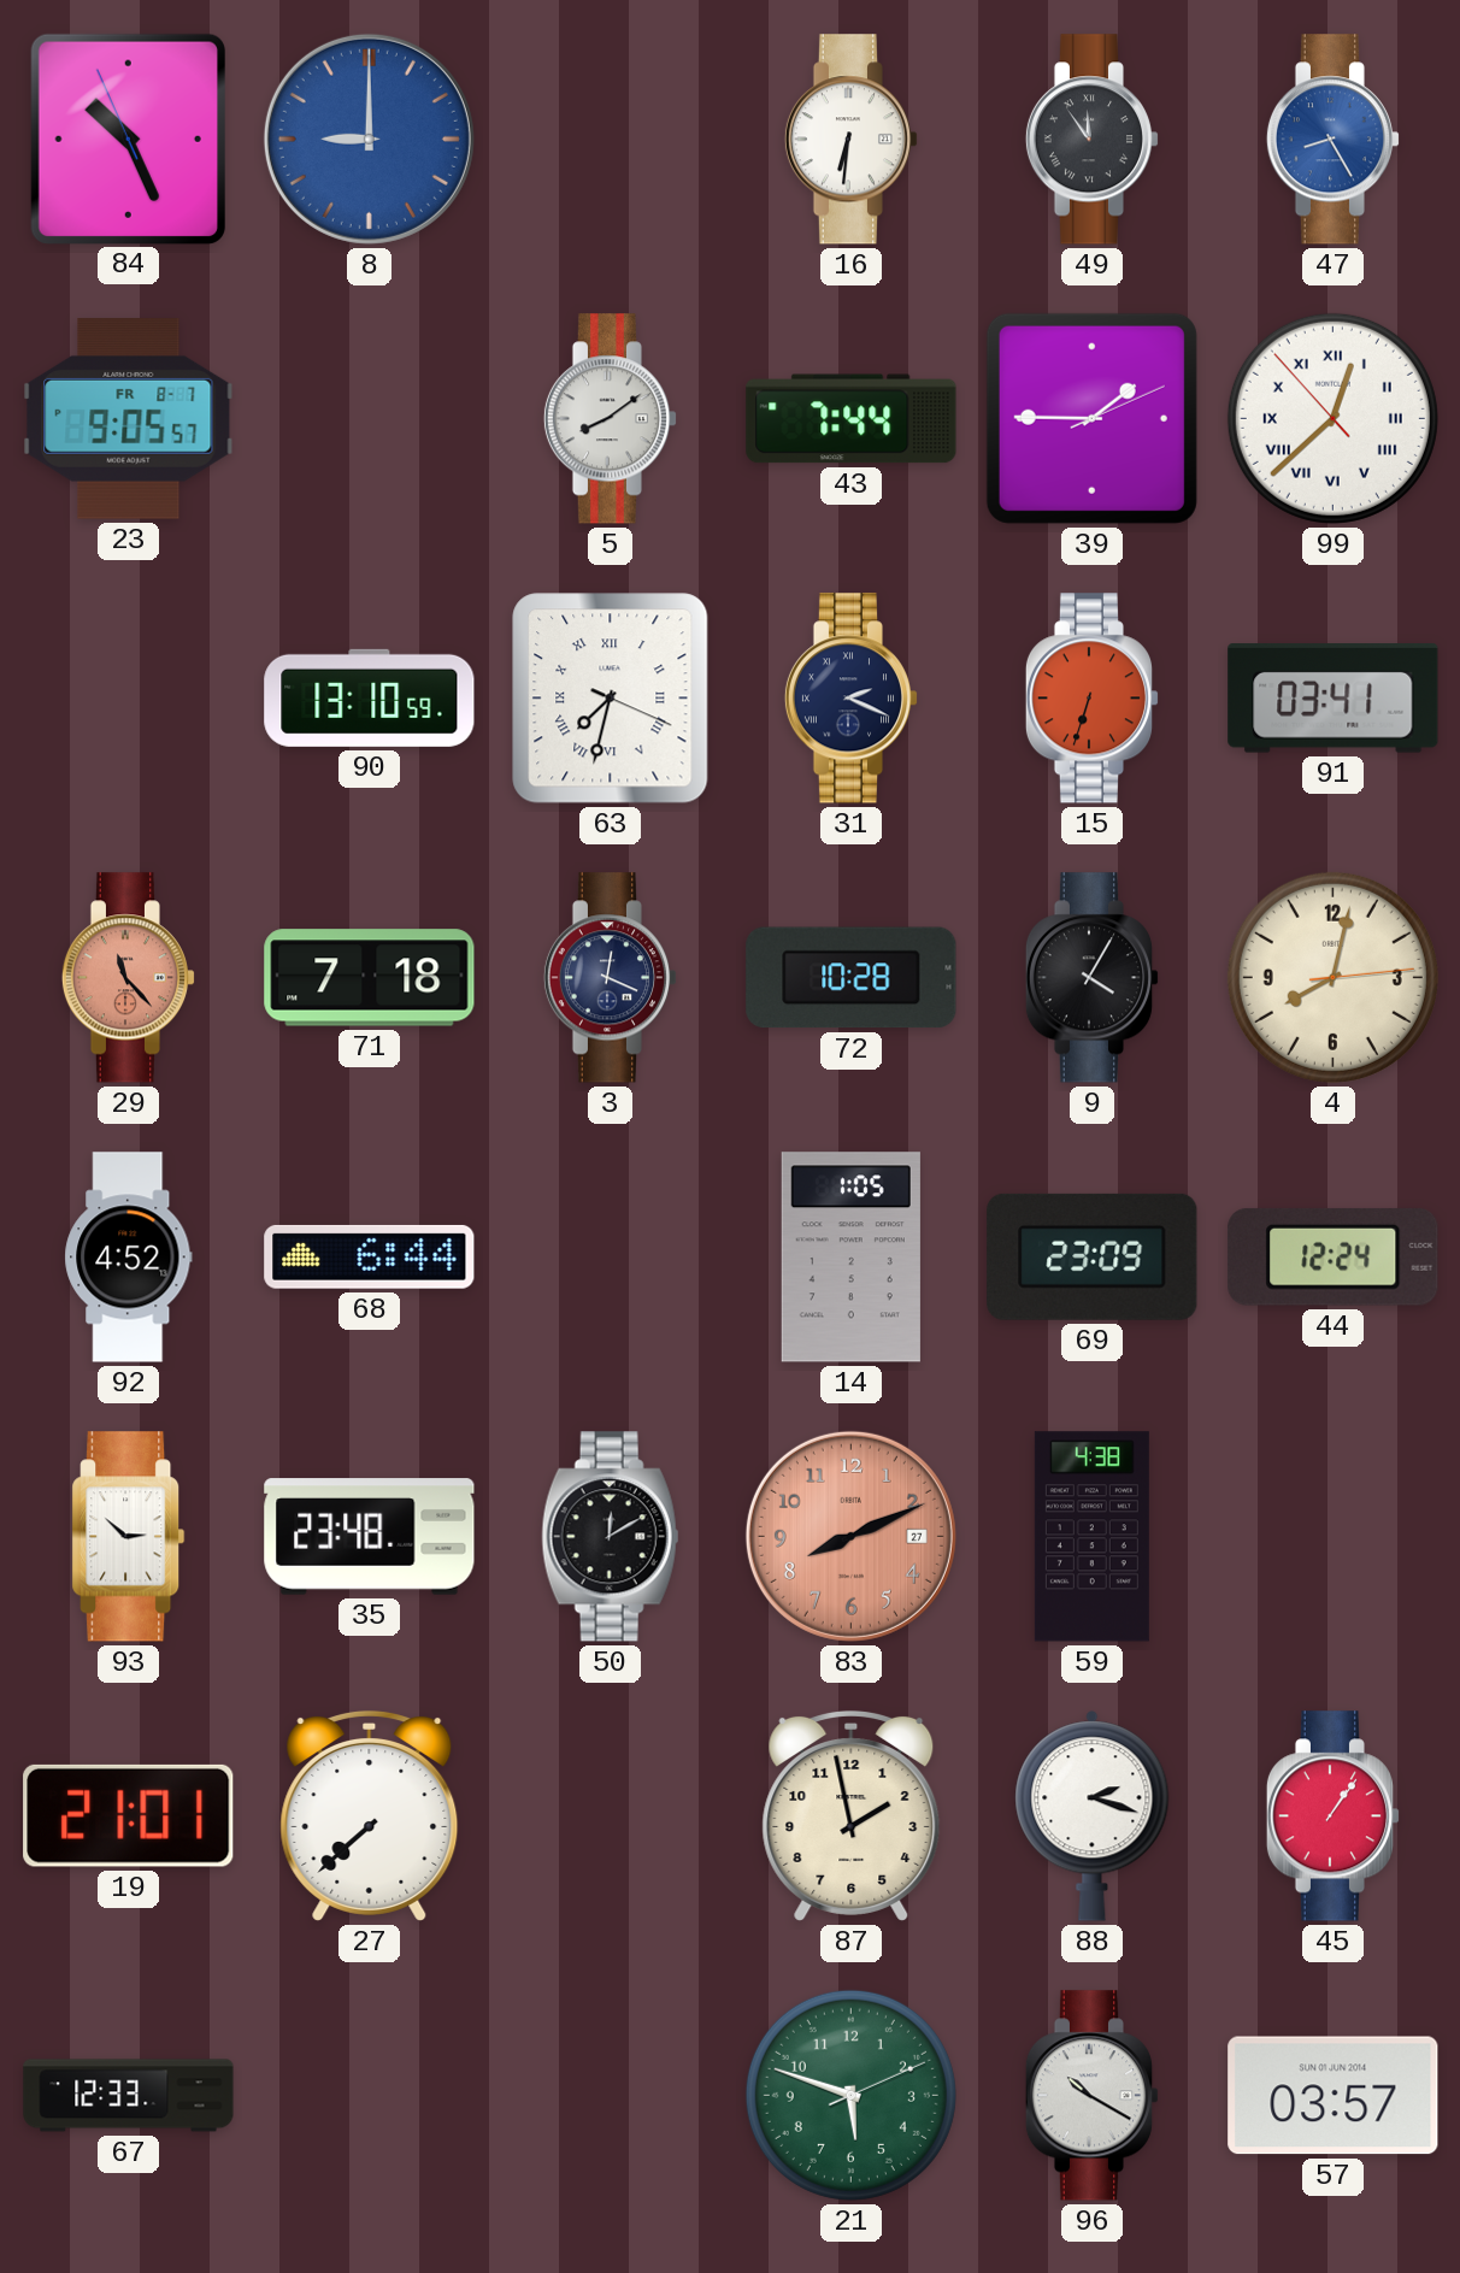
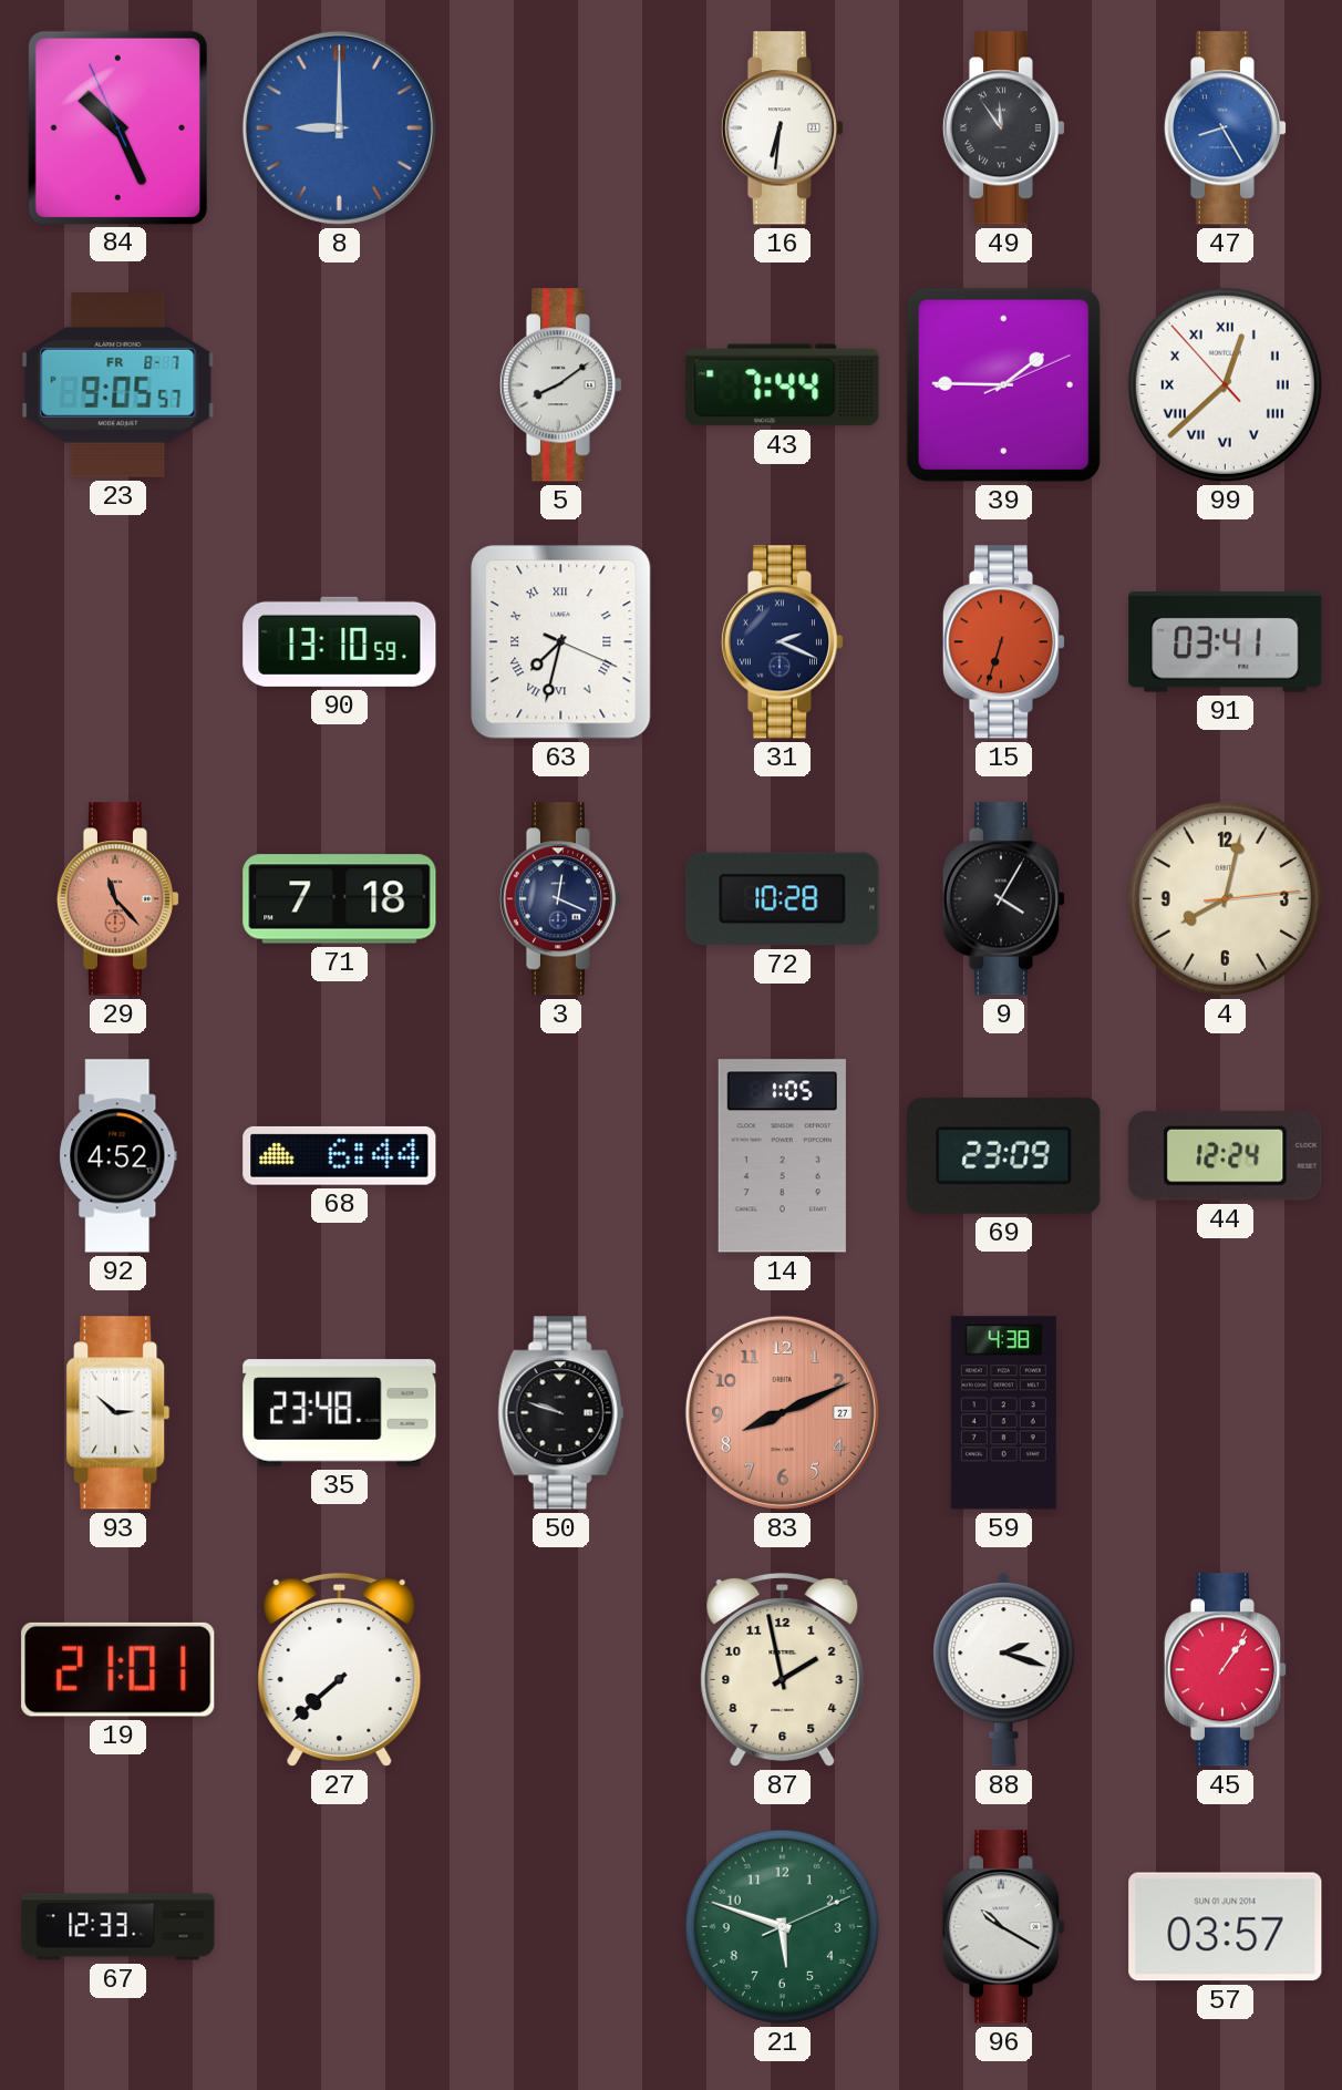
50: 12:10 -> 9:48 (561, 1413)
